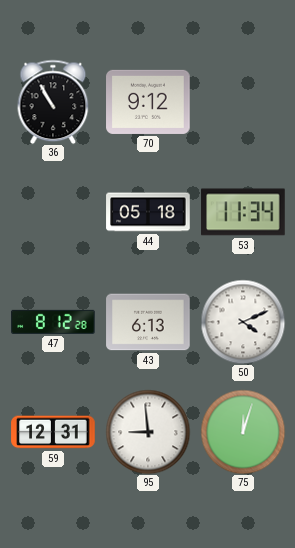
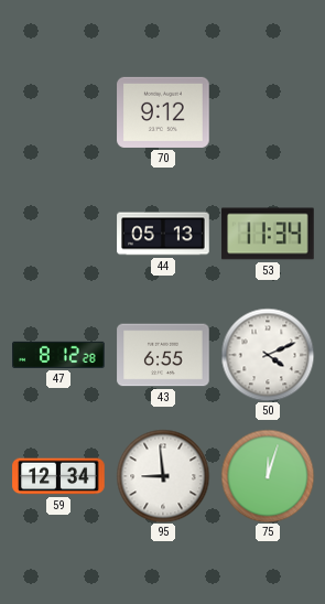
36: 10:55 -> none (53, 102)
44: 05:18 -> 05:13 (163, 234)
43: 6:13 -> 6:55 (163, 355)
59: 12:31 -> 12:34 (58, 476)
